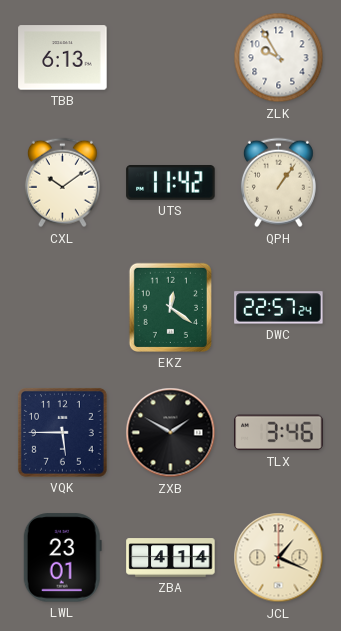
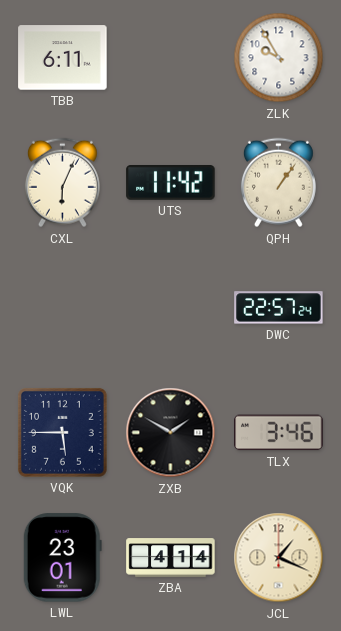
TBB: 6:13 -> 6:11 (63, 58)
CXL: 10:09 -> 6:04 (62, 183)
EKZ: 12:21 -> none (170, 307)
